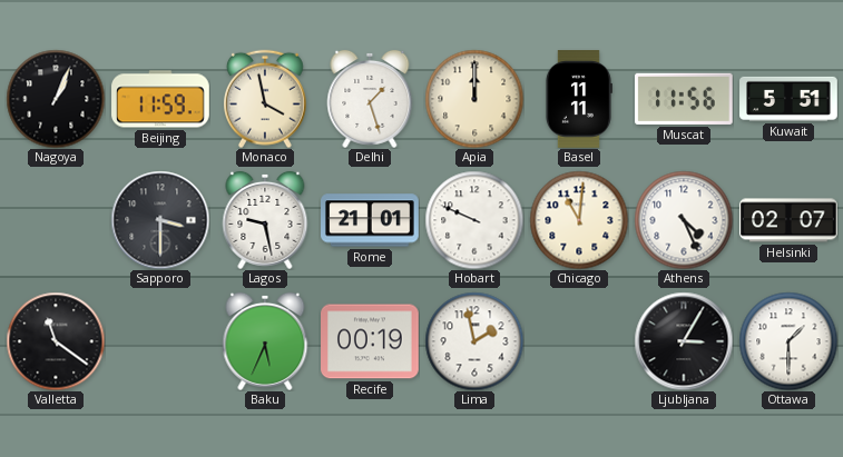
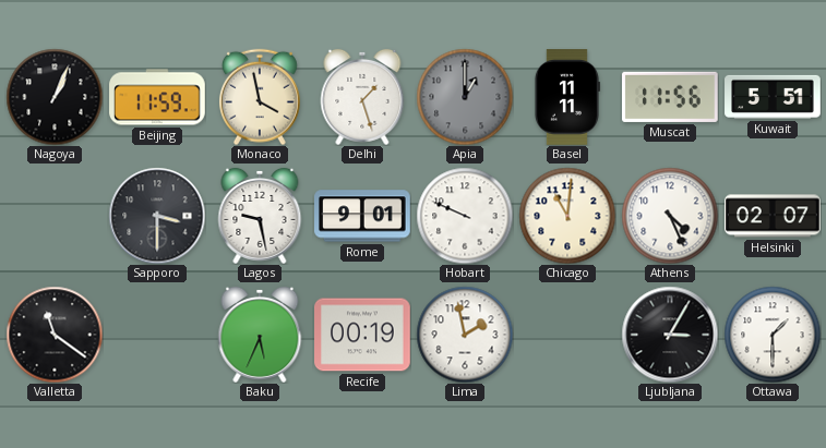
Apia: 12:00 -> 1:00 (465, 97)
Apia dial: cream -> grey (465, 97)
Rome: 21:01 -> 9:01 (363, 216)
